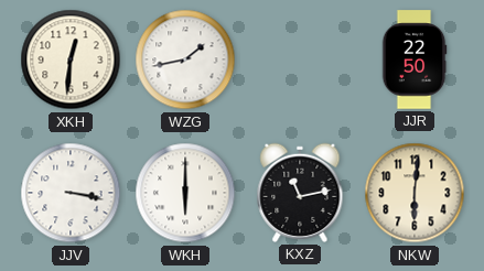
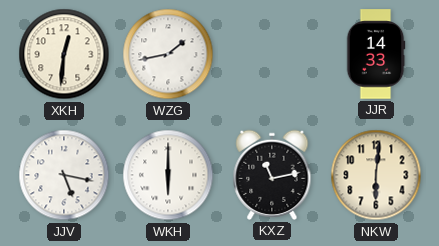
JJR: 22:50 -> 14:33 (376, 54)
JJV: 3:17 -> 5:17 (64, 175)
